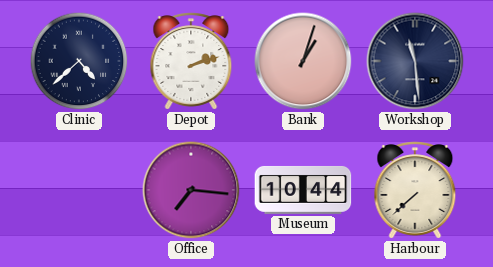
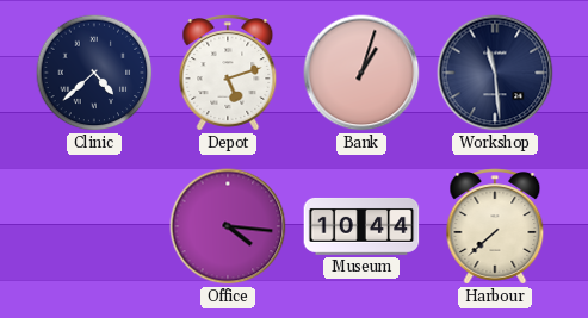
Depot: 2:12 -> 5:12 (228, 73)
Office: 7:16 -> 4:16 (228, 226)
